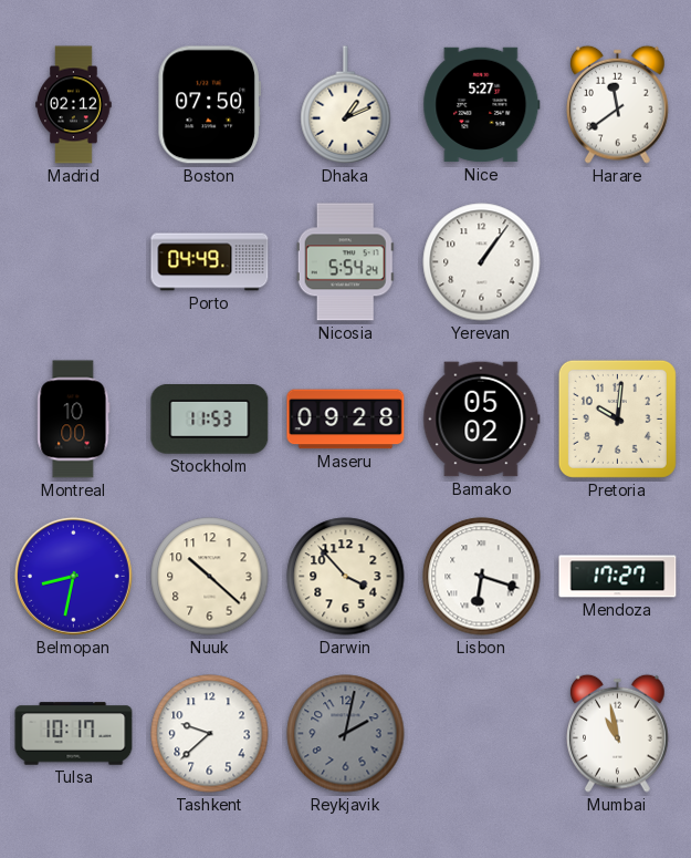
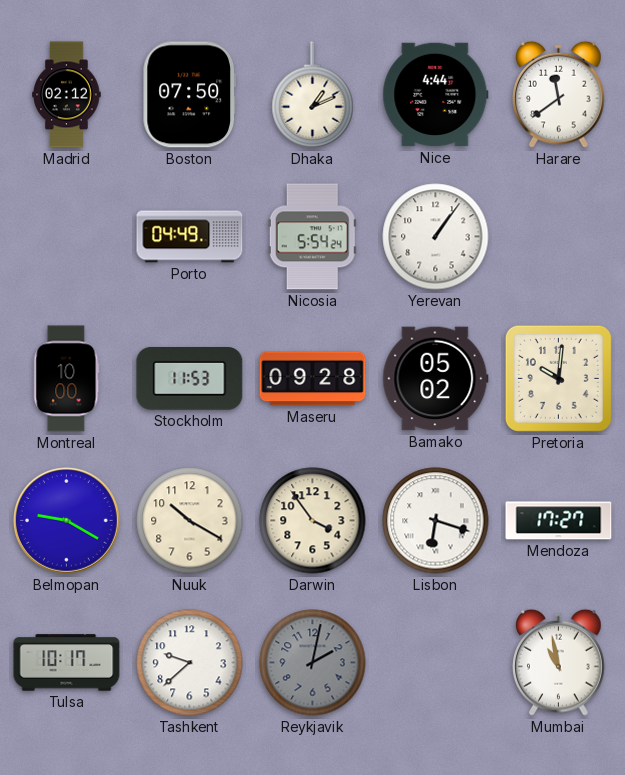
Nice: 5:27 -> 4:44 (436, 95)
Belmopan: 8:32 -> 9:20 (66, 520)
Nuuk: 10:22 -> 10:20 (190, 521)
Darwin: 3:53 -> 3:54 (313, 521)
